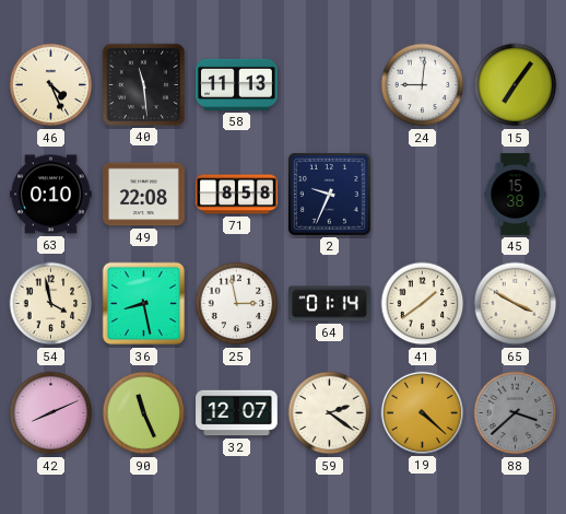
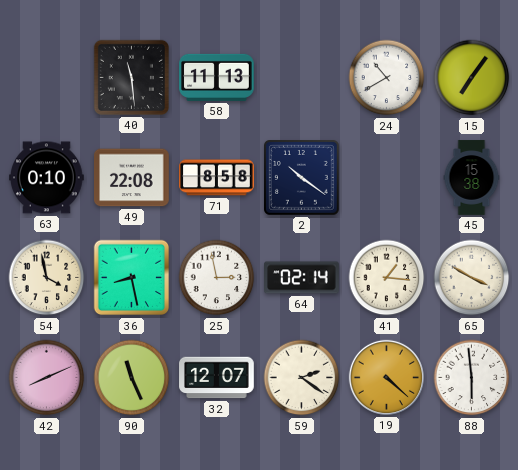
46: 4:26 -> none (51, 85)
24: 9:01 -> 10:40 (387, 78)
2: 9:34 -> 10:21 (302, 178)
64: 01:14 -> 02:14 (302, 278)
41: 1:39 -> 1:16 (387, 278)
88: 3:38 -> 5:59 (472, 378)
88 dial: grey -> white (472, 378)
